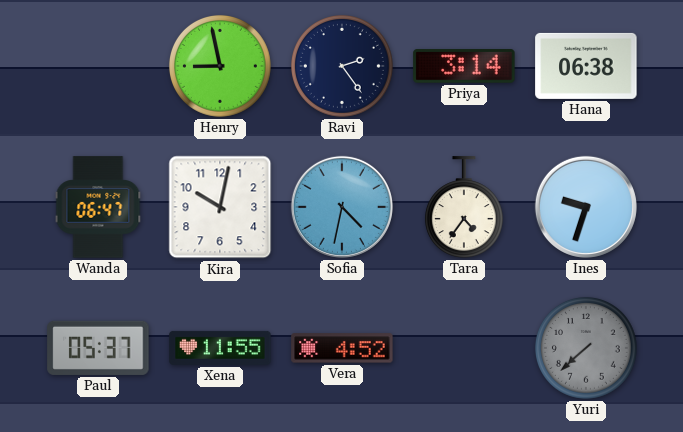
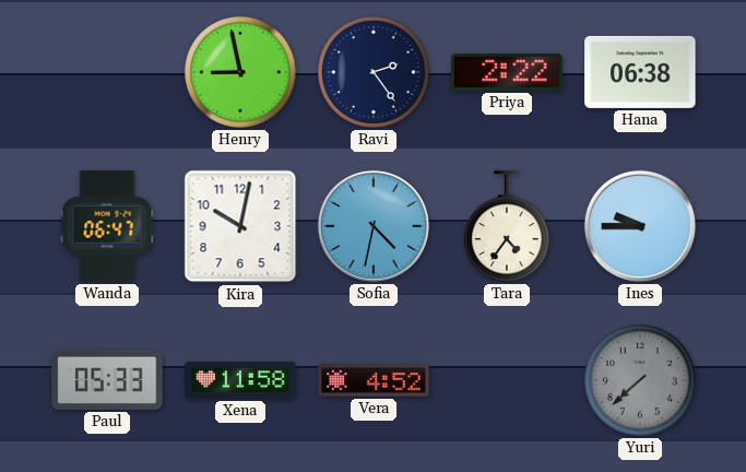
Priya: 3:14 -> 2:22 (507, 72)
Ines: 9:33 -> 9:45 (640, 226)
Paul: 05:37 -> 05:33 (107, 380)
Xena: 11:55 -> 11:58 (240, 380)
